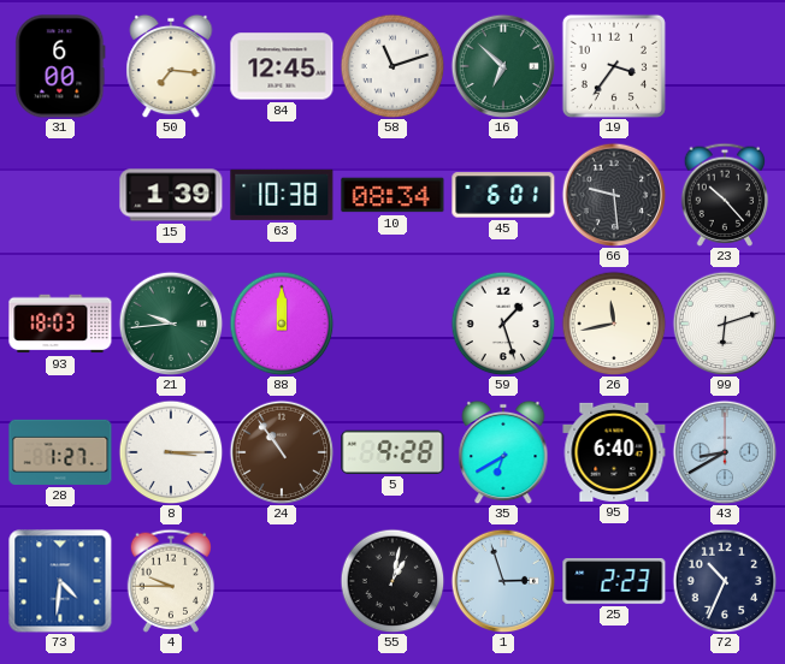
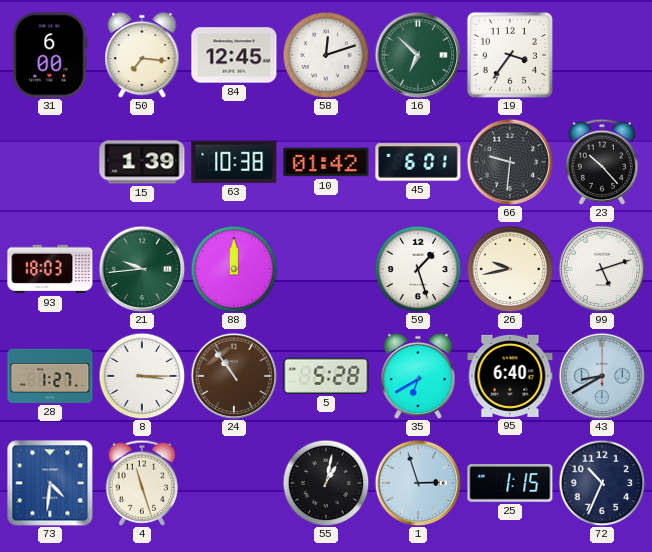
58: 11:12 -> 12:12 (326, 55)
10: 08:34 -> 01:42 (326, 162)
66: 9:29 -> 9:31 (510, 162)
26: 11:43 -> 9:43 (510, 269)
99: 6:12 -> 5:12 (602, 269)
5: 9:28 -> 5:28 (326, 376)
4: 9:45 -> 11:27 (142, 483)
25: 2:23 -> 1:15 (510, 484)
